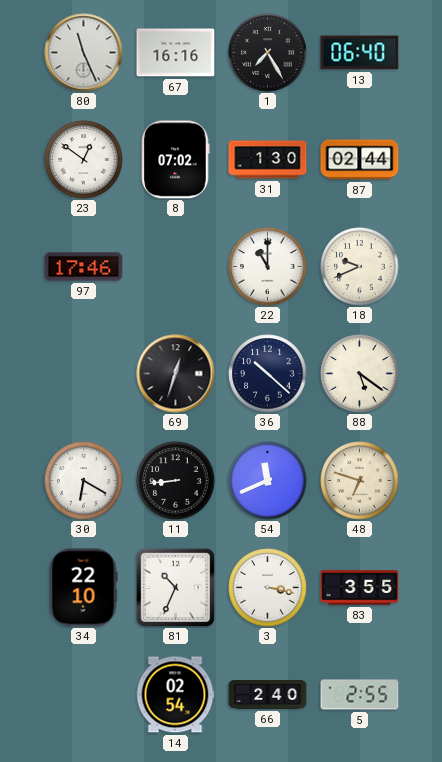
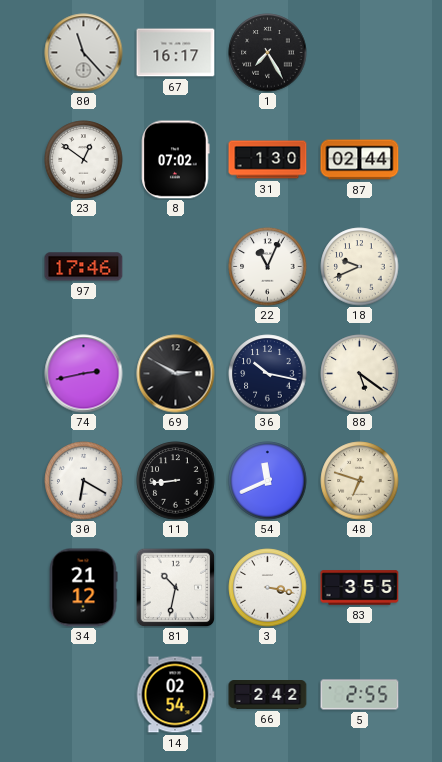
80: 11:26 -> 11:23 (84, 53)
67: 16:16 -> 16:17 (176, 53)
13: 06:40 -> none (360, 53)
22: 11:00 -> 11:04 (268, 267)
74: none -> 2:43 (84, 374)
69: 12:33 -> 2:50 (176, 374)
36: 10:22 -> 10:17 (268, 374)
34: 22:10 -> 21:12 (83, 588)
81: 10:34 -> 10:32 (175, 587)
66: 2:40 -> 2:42 (268, 695)
